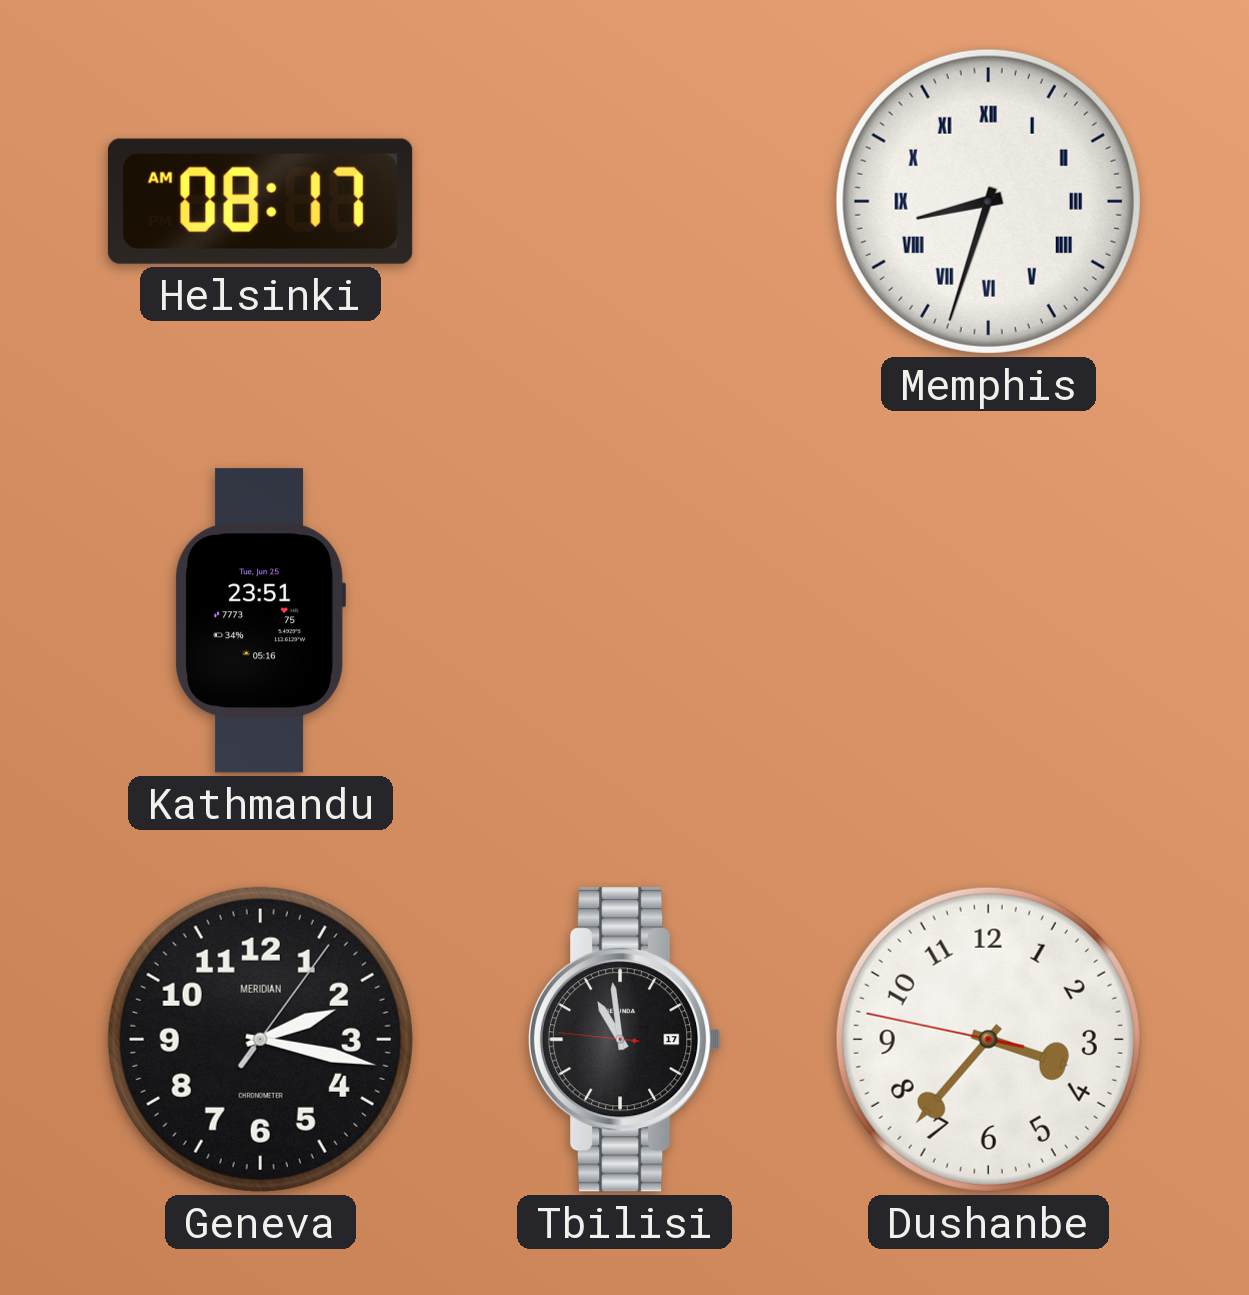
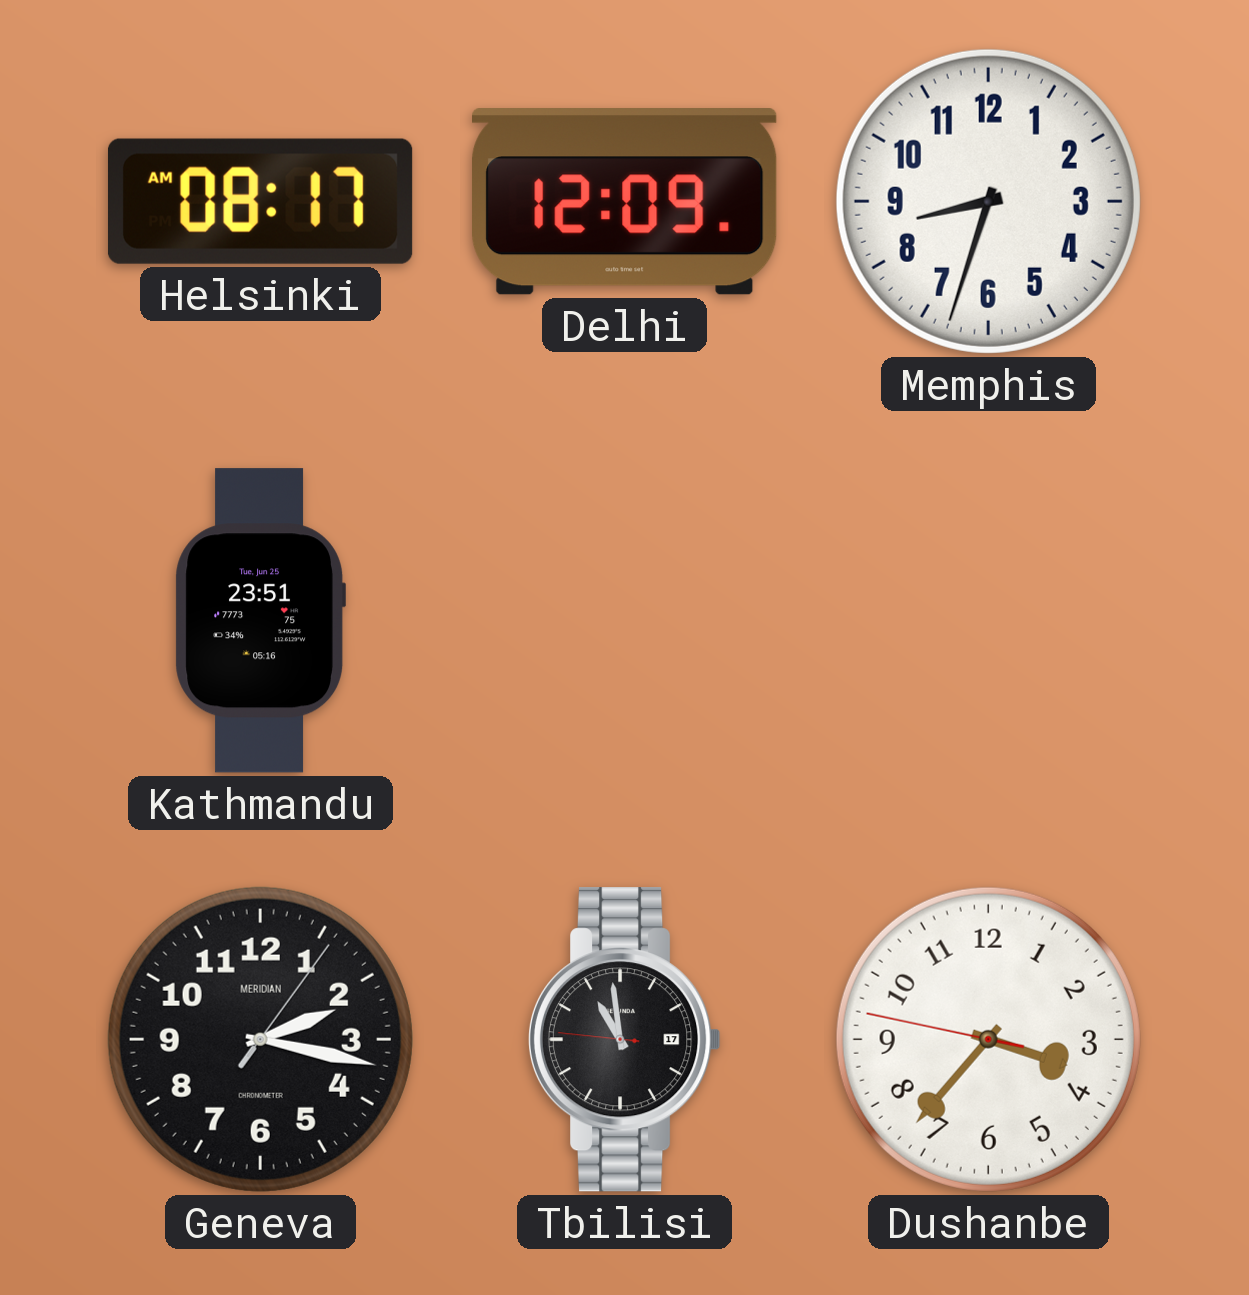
Delhi: none -> 12:09 (625, 202)
Memphis numerals: Roman -> Arabic (988, 201)
